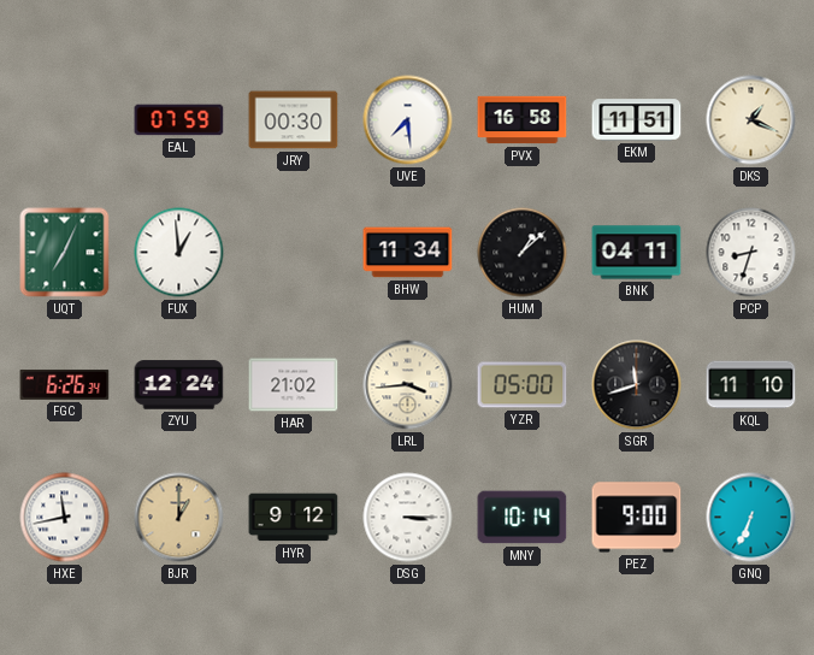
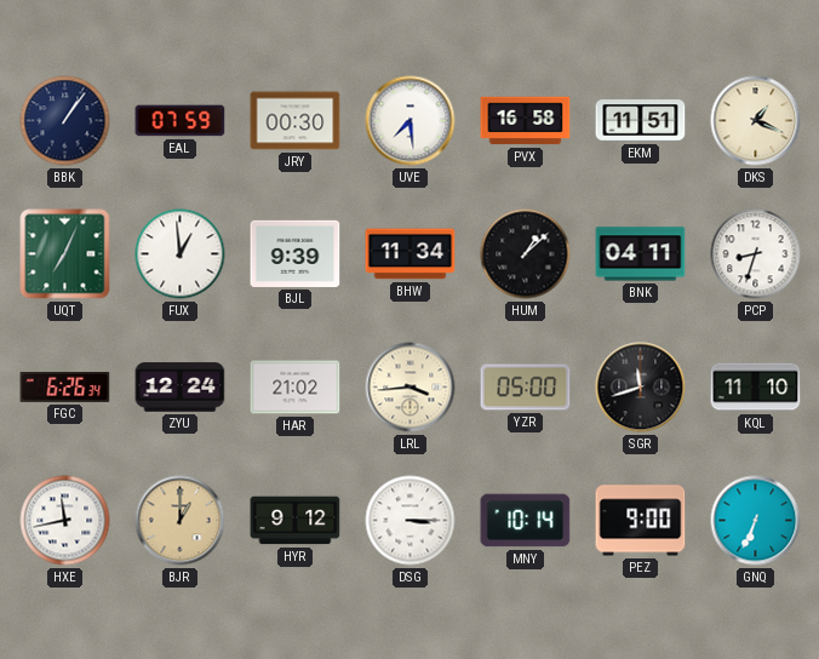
BBK: none -> 1:06 (65, 121)
BJL: none -> 9:39 (296, 253)
